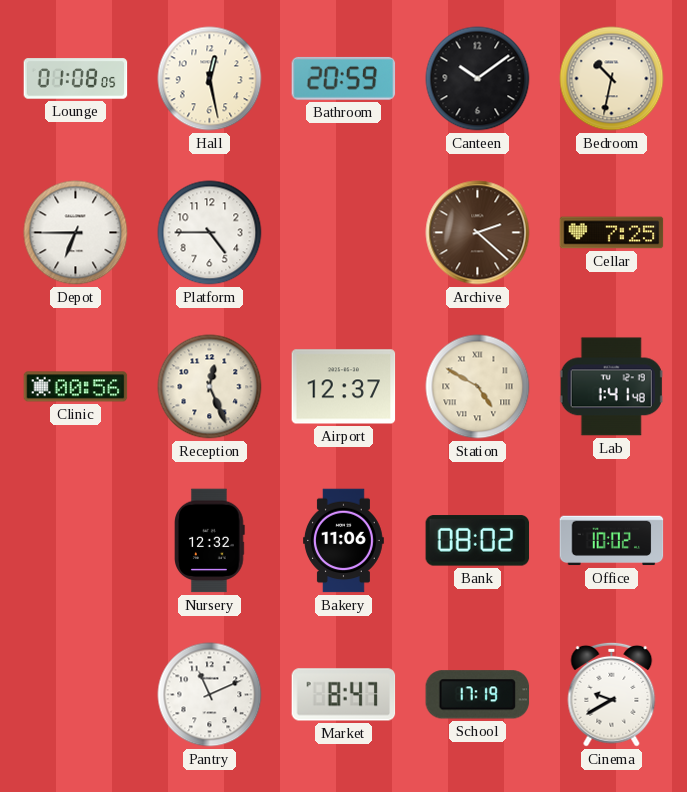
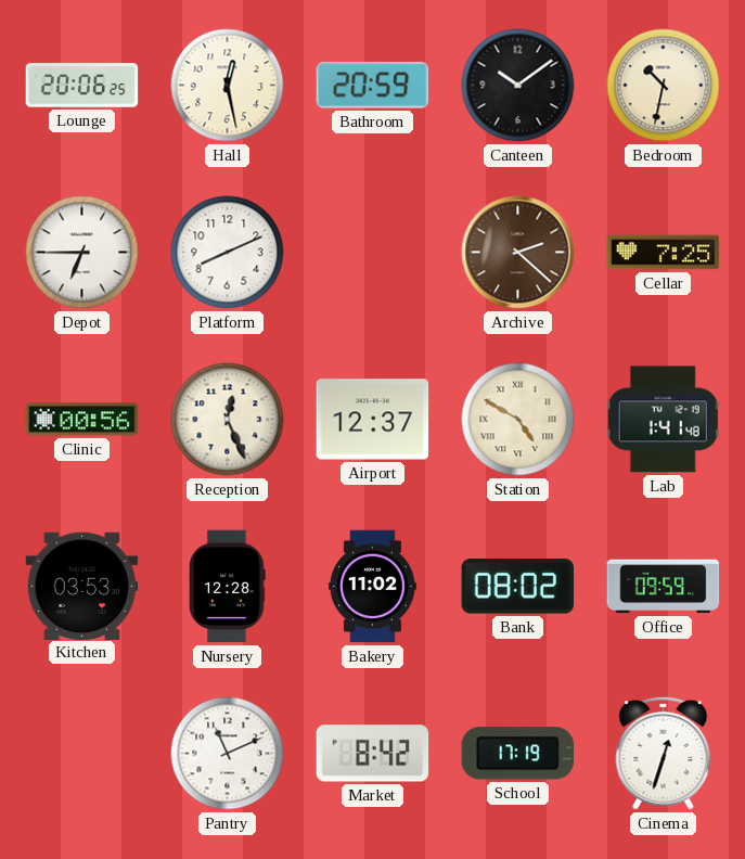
Lounge: 01:08 -> 20:06 (82, 86)
Platform: 4:45 -> 8:11 (228, 253)
Kitchen: none -> 03:53 (82, 586)
Nursery: 12:32 -> 12:28 (228, 587)
Bakery: 11:06 -> 11:02 (373, 587)
Office: 10:02 -> 09:59 (664, 587)
Market: 8:47 -> 8:42 (373, 754)
Cinema: 9:40 -> 12:33 (664, 753)
